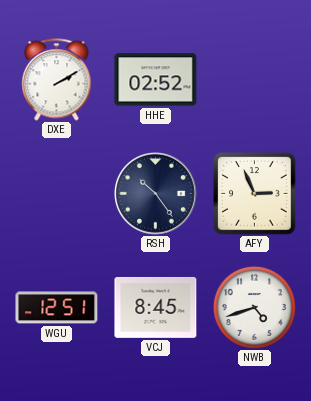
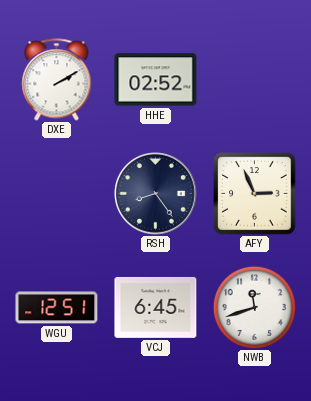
RSH: 10:24 -> 8:24 (155, 193)
VCJ: 8:45 -> 6:45 (156, 307)
NWB: 4:42 -> 11:42 (254, 307)
